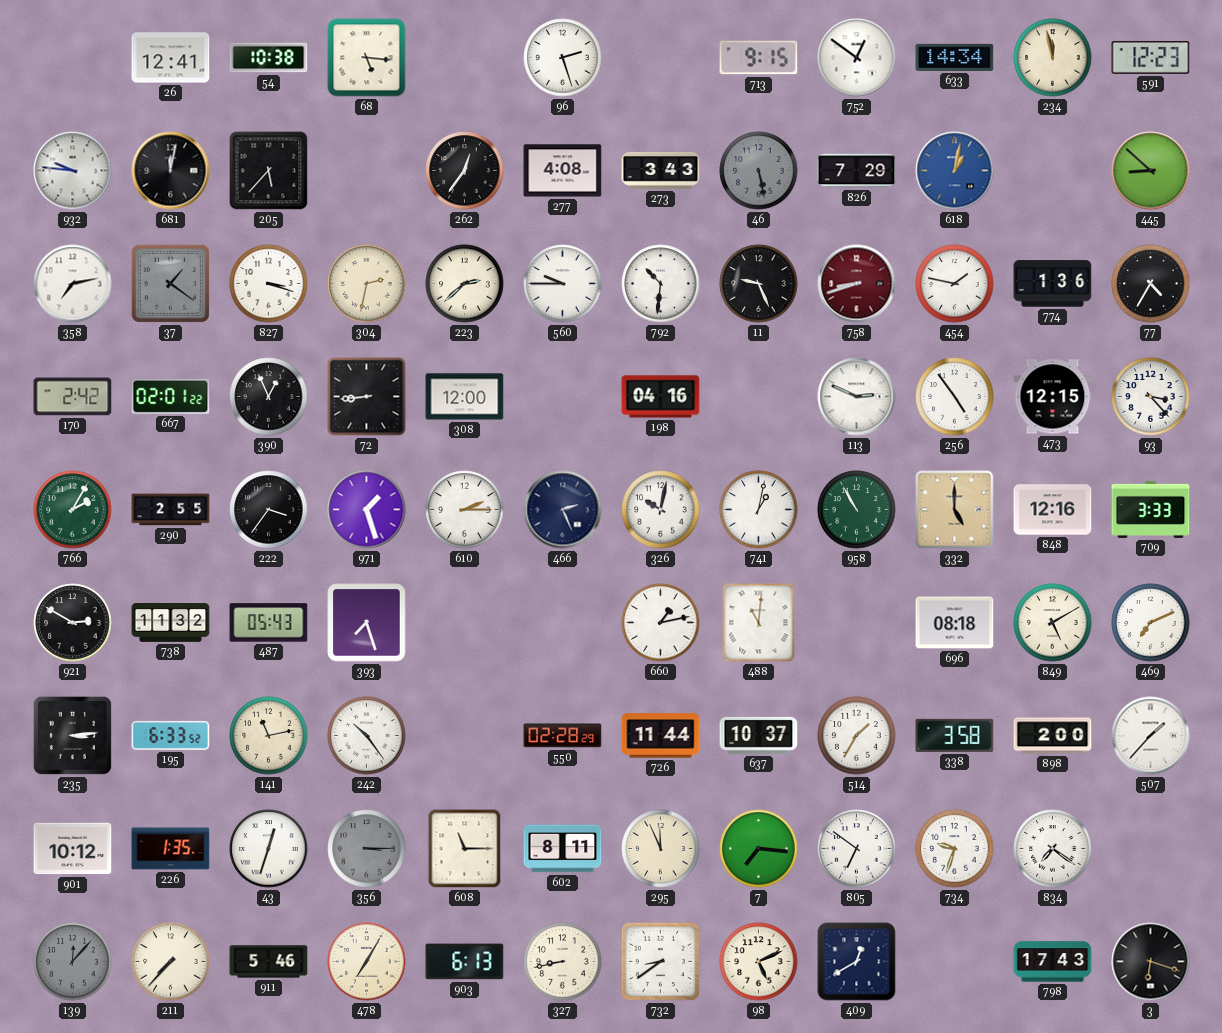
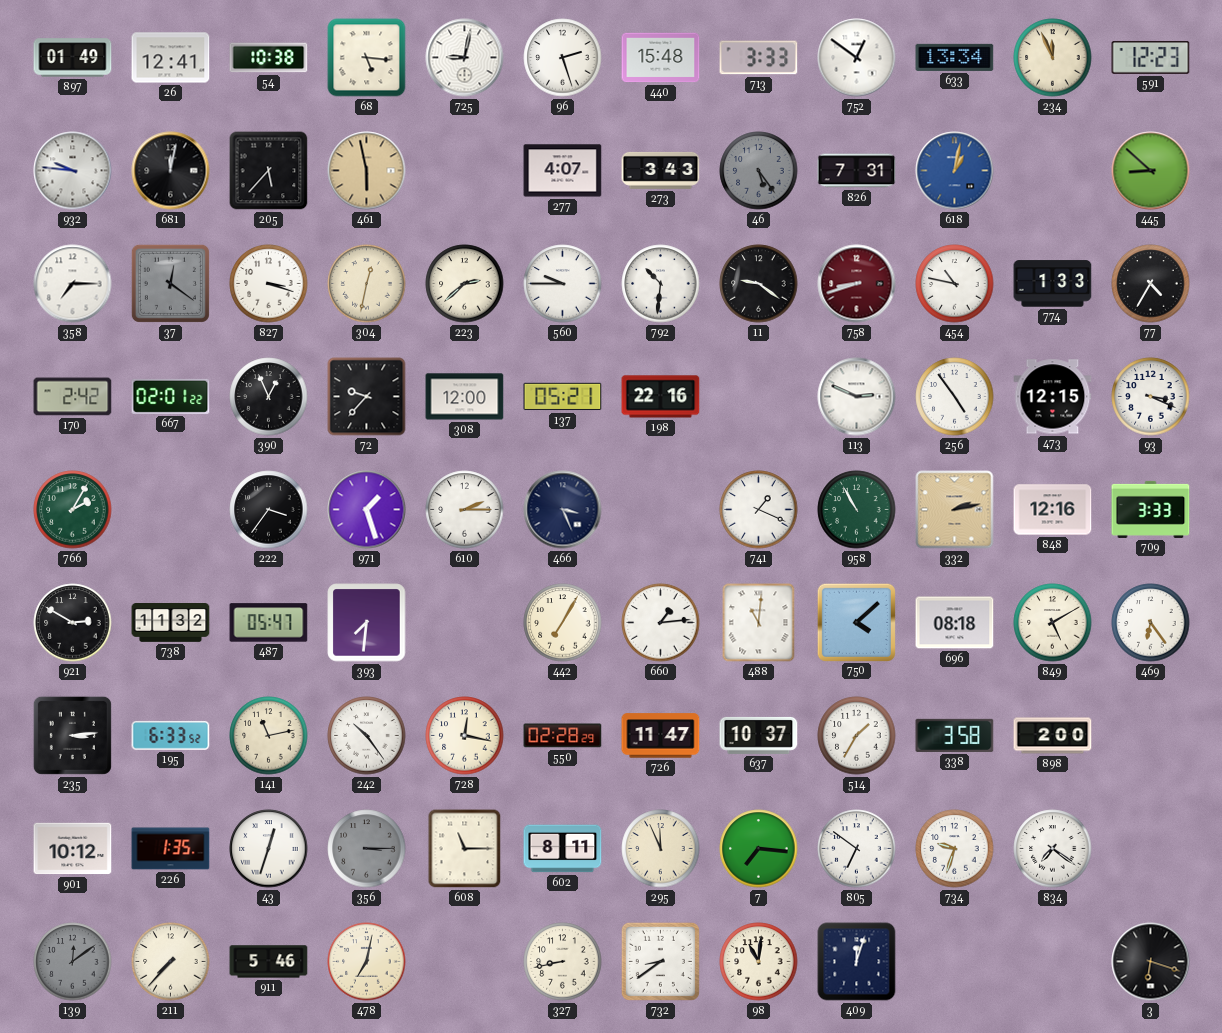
897: none -> 01:49 (73, 58)
725: none -> 9:02 (465, 58)
440: none -> 15:48 (661, 58)
713: 9:15 -> 3:33 (759, 58)
633: 14:34 -> 13:34 (955, 57)
234: 11:58 -> 11:56 (1053, 58)
461: none -> 5:58 (367, 171)
262: 12:36 -> none (465, 171)
277: 4:08 -> 4:07 (563, 171)
46: 5:28 -> 5:24 (759, 171)
826: 7:29 -> 7:31 (857, 171)
358: 7:13 -> 7:15 (73, 284)
37: 1:21 -> 12:21 (170, 283)
304: 2:32 -> 12:32 (367, 284)
11: 9:26 -> 9:21 (759, 284)
454: 1:47 -> 10:47 (955, 284)
774: 1:36 -> 1:33 (1053, 284)
72: 8:44 -> 9:37 (367, 397)
137: none -> 05:21 (563, 397)
198: 04:16 -> 22:16 (661, 397)
93: 3:23 -> 3:19 (1151, 397)
290: 2:55 -> none (171, 510)
466: 2:26 -> 3:26 (563, 510)
326: 10:02 -> none (661, 510)
741: 1:02 -> 1:19 (759, 510)
332: 5:00 -> 2:13 (955, 510)
487: 05:43 -> 05:47 (269, 623)
393: 7:27 -> 7:31 (367, 623)
442: none -> 7:05 (563, 623)
660: 1:13 -> 1:14 (661, 623)
750: none -> 4:08 (856, 622)
469: 7:11 -> 6:24 (1151, 623)
728: none -> 12:17 (465, 736)
726: 11:44 -> 11:47 (661, 736)
507: 1:37 -> none (1151, 736)
139: 12:07 -> 12:09 (73, 962)
478: 7:05 -> 7:02 (367, 962)
903: 6:13 -> none (465, 962)
98: 5:11 -> 11:01 (759, 962)
409: 12:40 -> 12:03 (857, 962)
798: 17:43 -> none (1053, 962)
